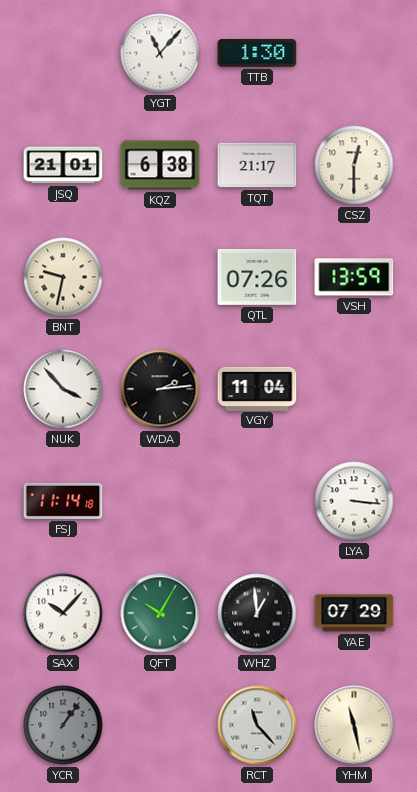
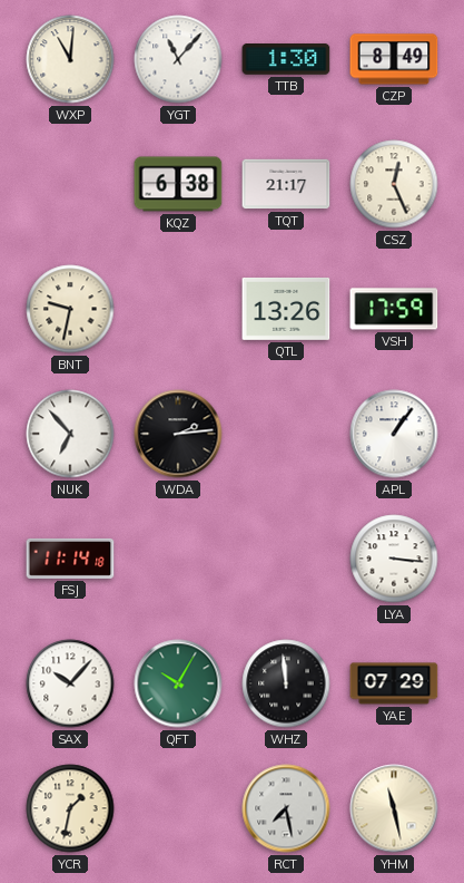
WXP: none -> 11:01 (70, 59)
CZP: none -> 8:49 (394, 59)
JSQ: 21:01 -> none (63, 165)
CSZ: 12:30 -> 12:26 (394, 184)
QTL: 07:26 -> 13:26 (286, 309)
VSH: 13:59 -> 17:59 (394, 309)
NUK: 3:53 -> 6:53 (70, 434)
VGY: 11:04 -> none (257, 388)
APL: none -> 1:06 (394, 434)
WHZ: 12:59 -> 11:59 (286, 683)
YCR: 1:06 -> 1:32 (70, 808)
YCR dial: grey -> cream (70, 808)
RCT: 11:23 -> 7:28 (286, 808)
